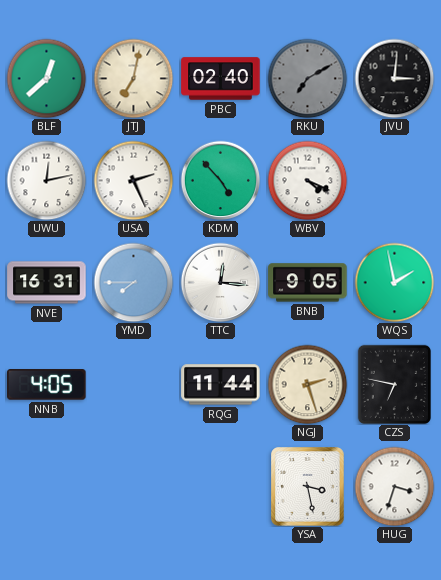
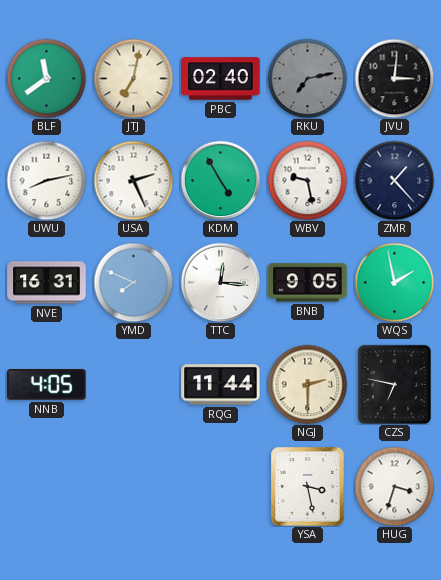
BLF: 12:38 -> 11:39 (46, 78)
RKU: 7:10 -> 7:13 (307, 78)
UWU: 12:13 -> 8:13 (46, 180)
KDM: 4:53 -> 4:55 (220, 180)
WBV: 4:19 -> 9:28 (307, 180)
ZMR: none -> 1:23 (394, 180)
YMD: 7:45 -> 7:49 (133, 282)
NGJ: 2:27 -> 2:30 (307, 384)
